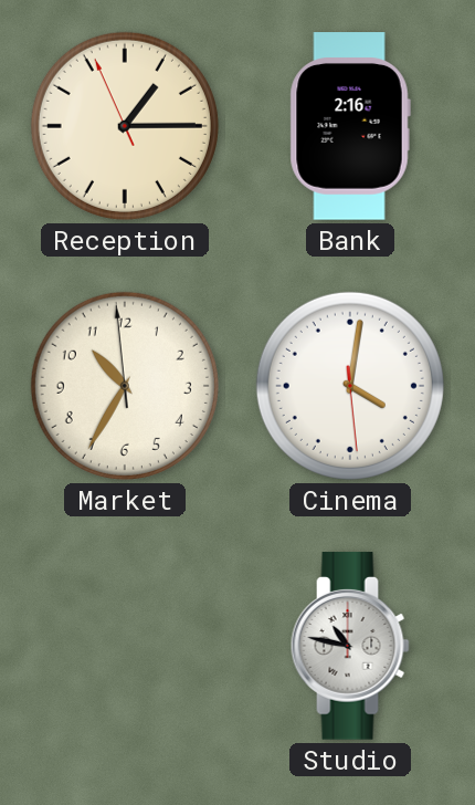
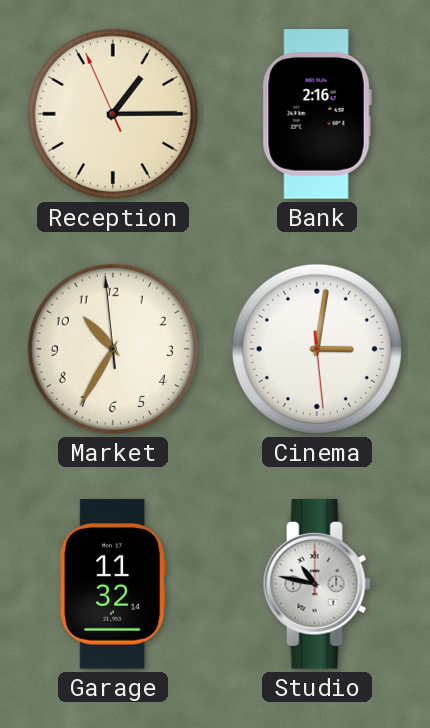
Cinema: 4:01 -> 3:01 (317, 349)
Garage: none -> 11:32 (113, 584)
